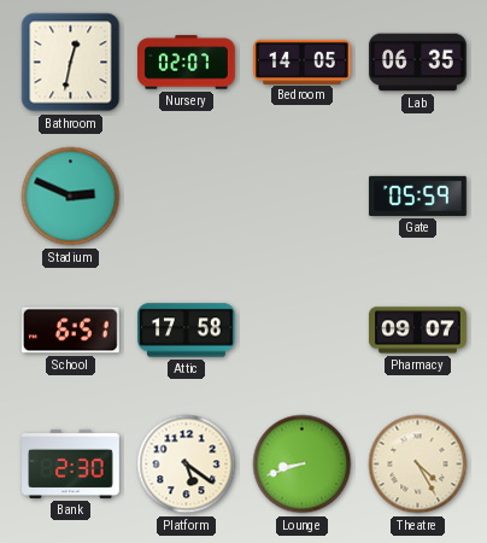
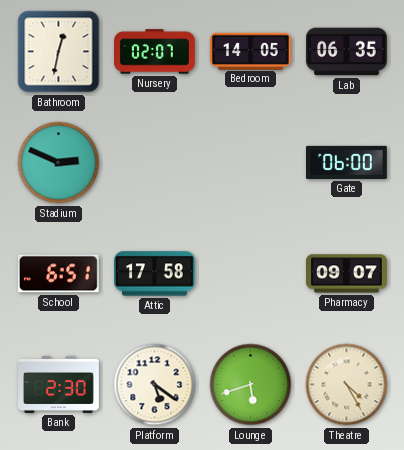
Gate: 05:59 -> 06:00 (347, 162)
Lounge: 8:42 -> 5:42 (251, 385)
